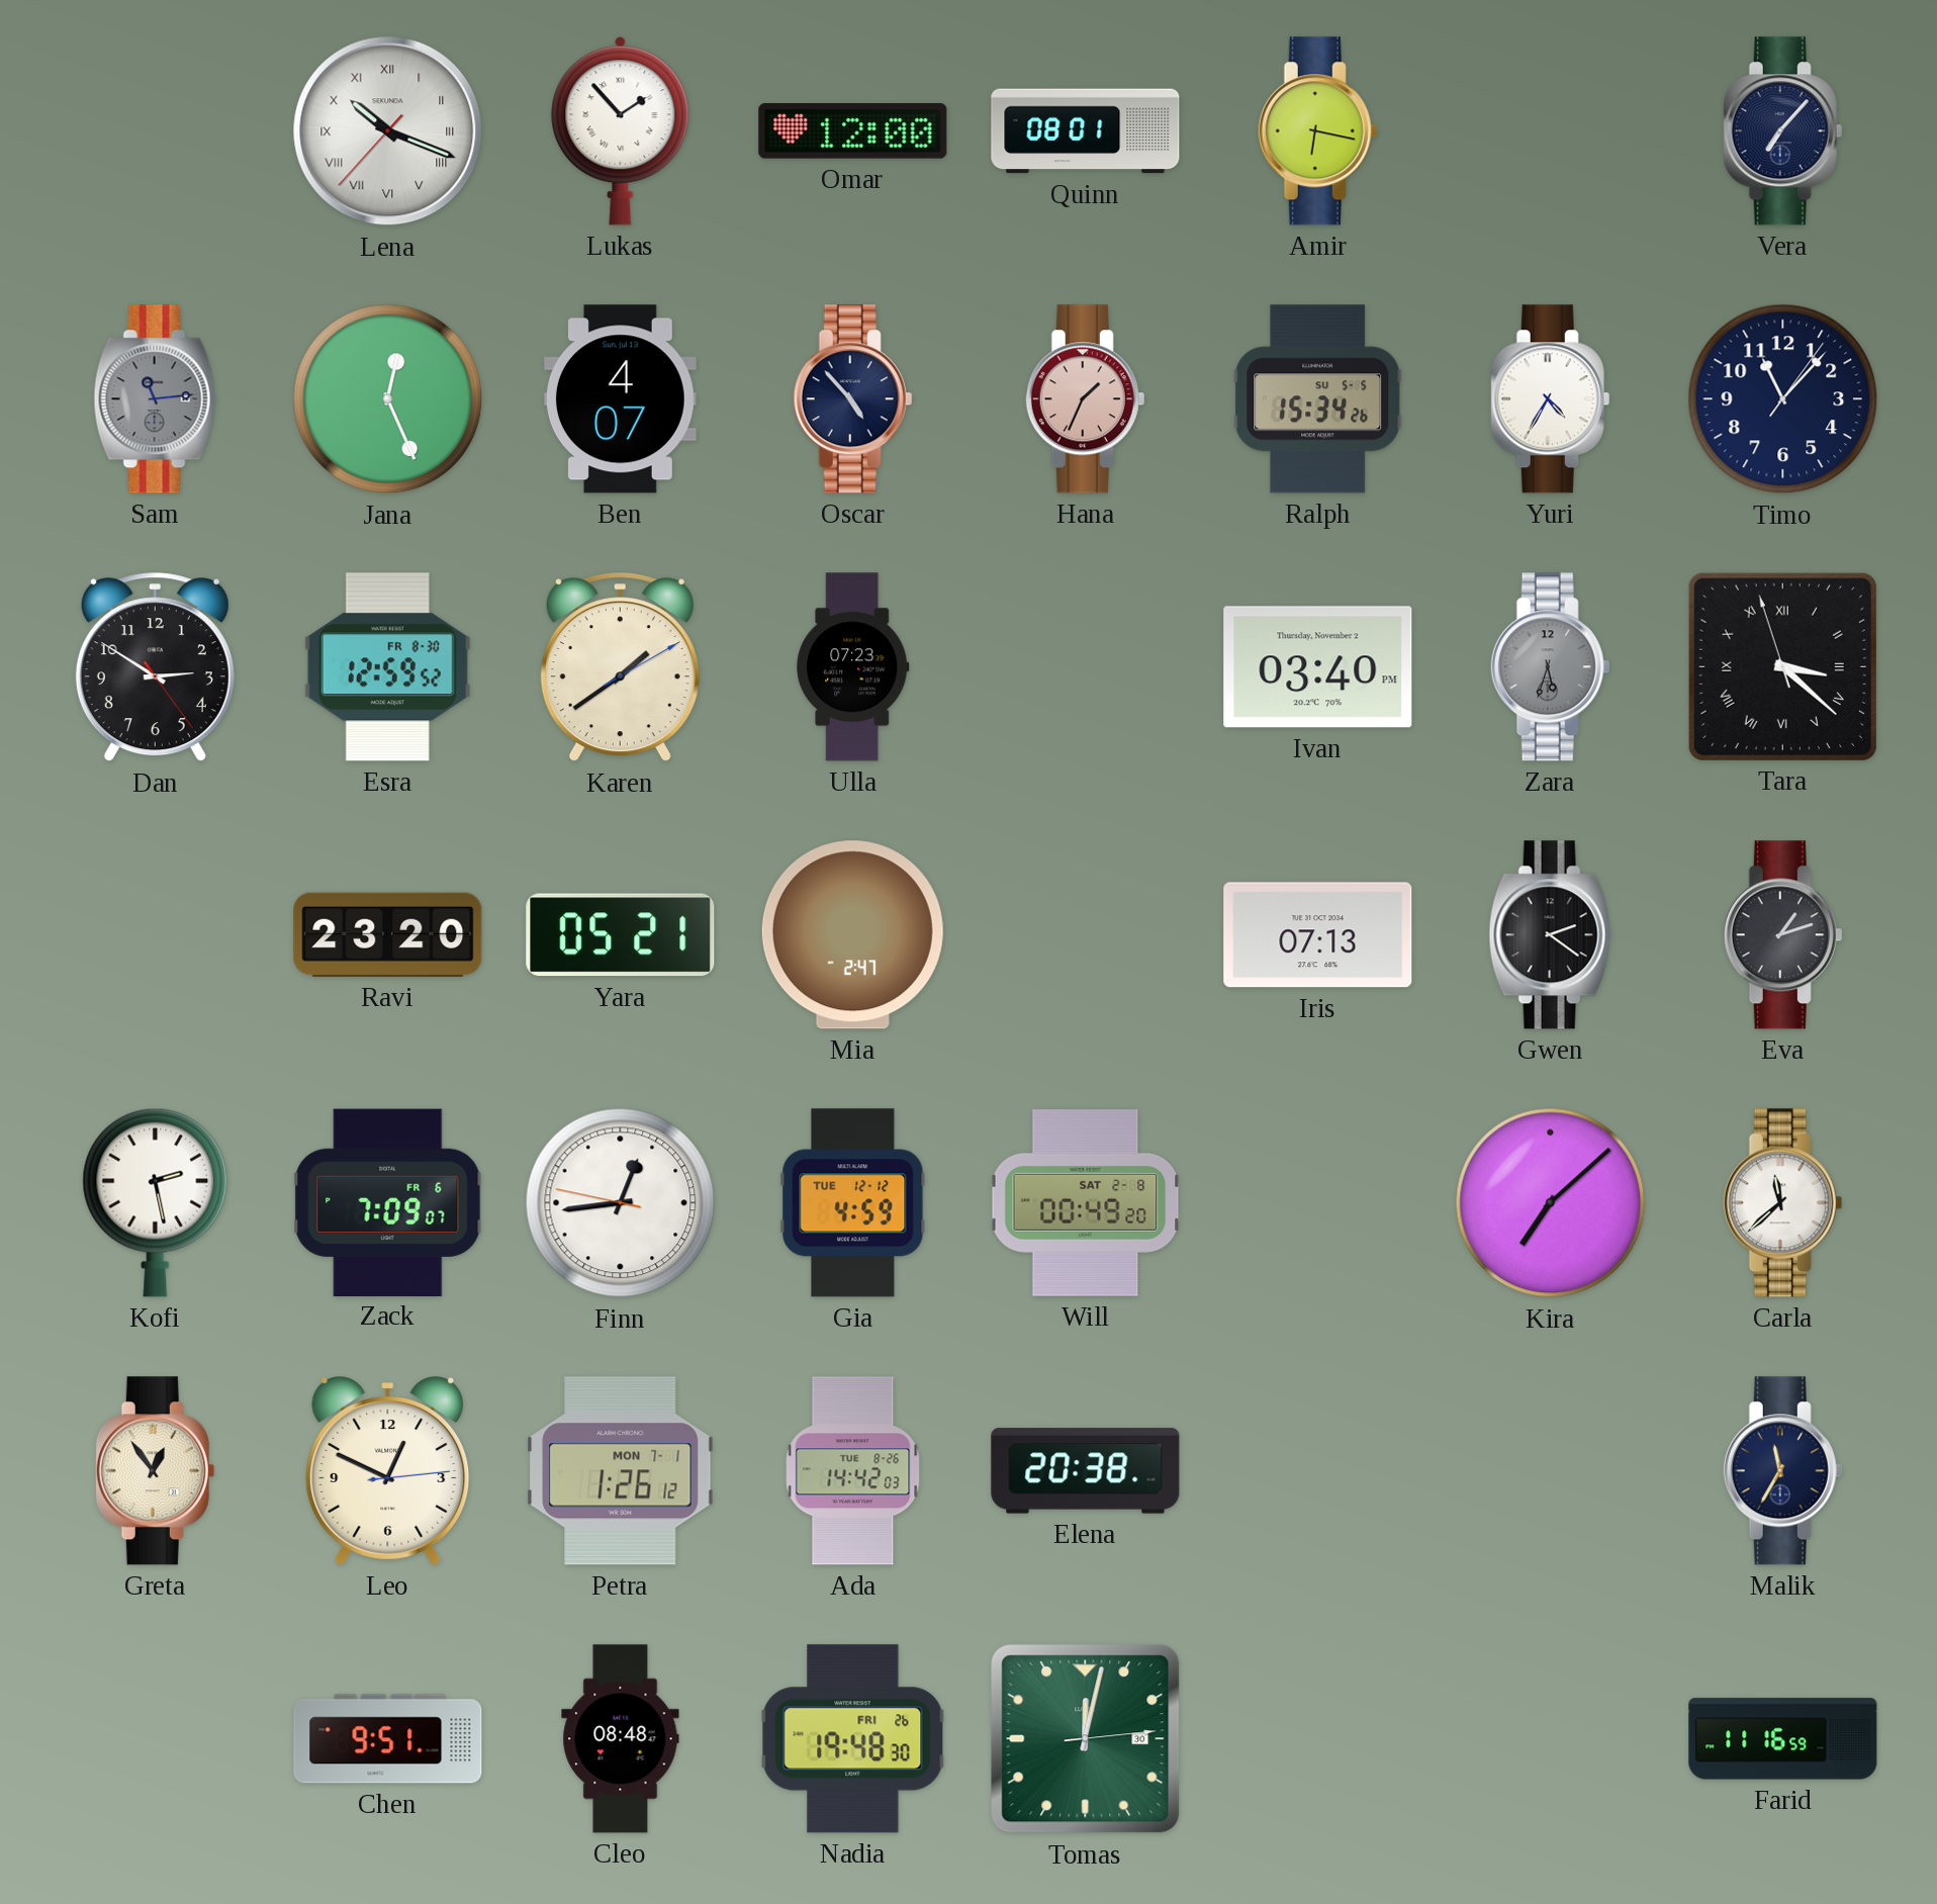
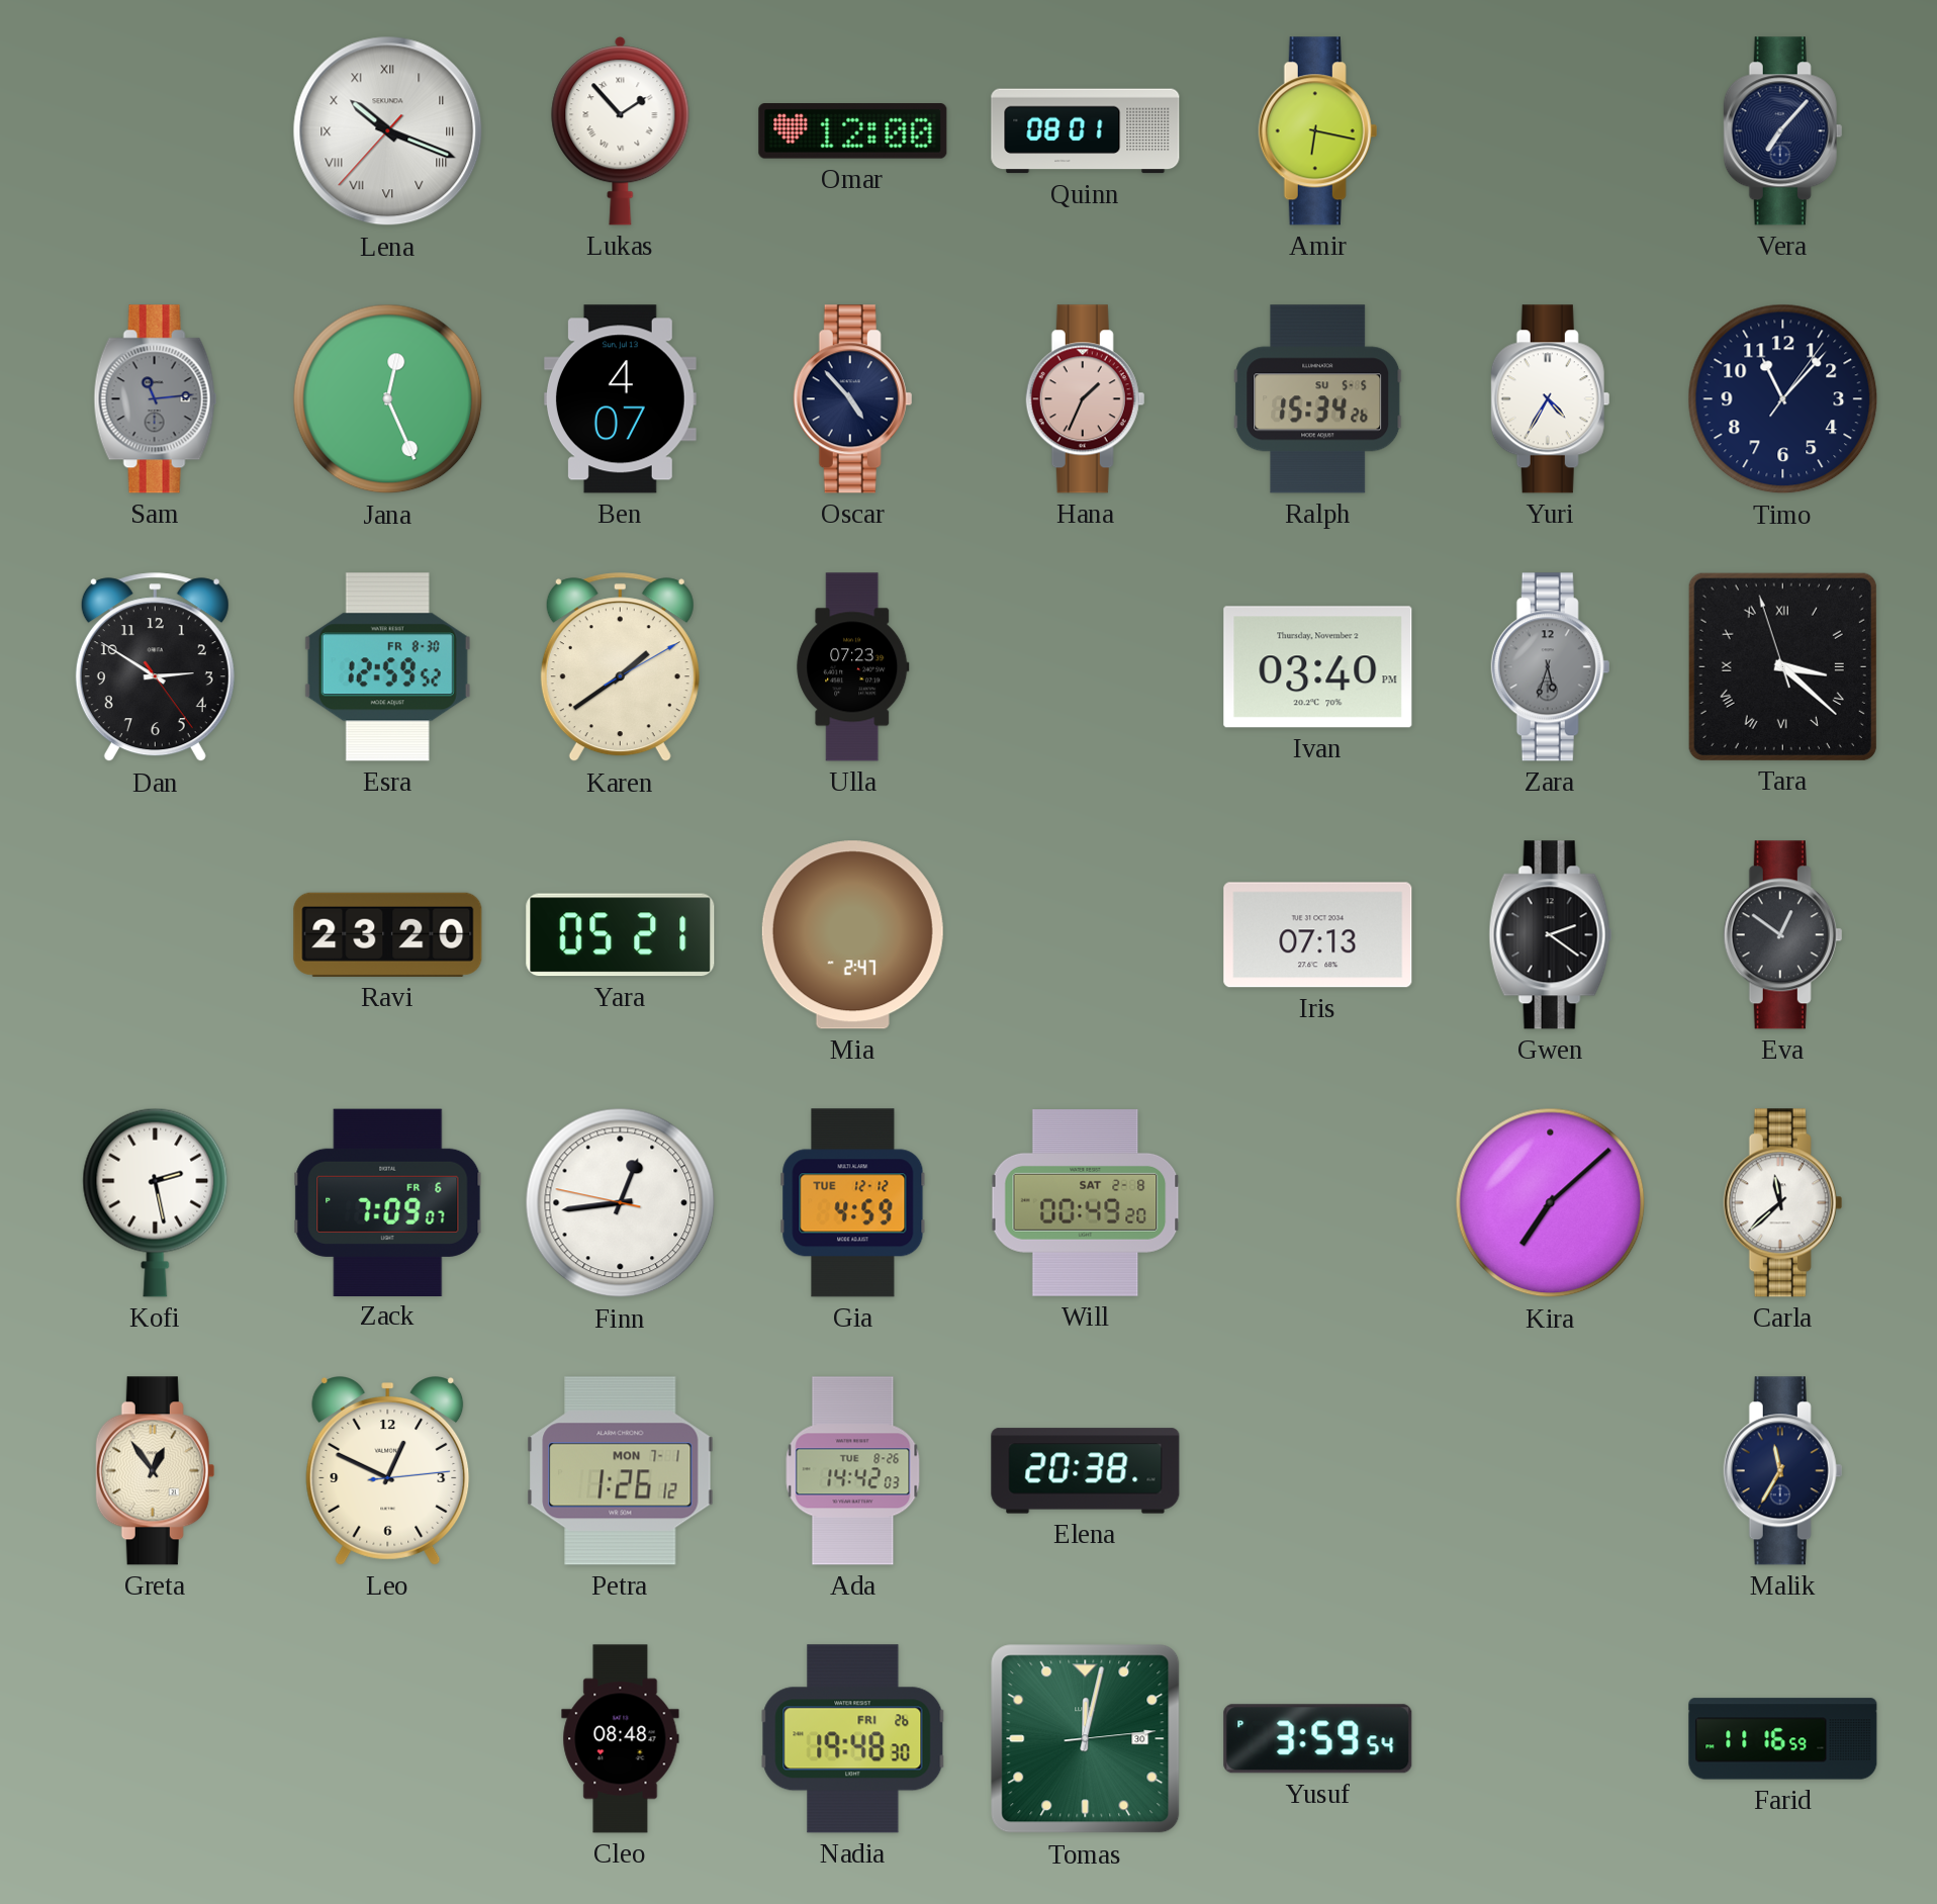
Eva: 1:12 -> 12:51 (1783, 935)
Chen: 9:51 -> none (388, 1739)
Yusuf: none -> 3:59 (1318, 1739)
